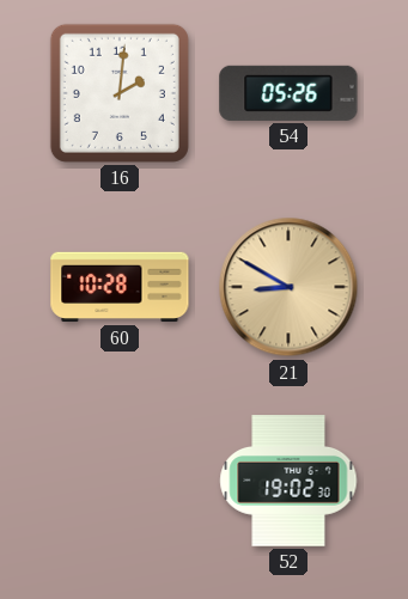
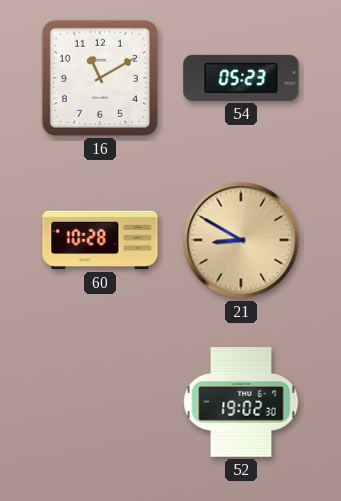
16: 2:01 -> 11:10 (100, 78)
54: 05:26 -> 05:23 (241, 78)
